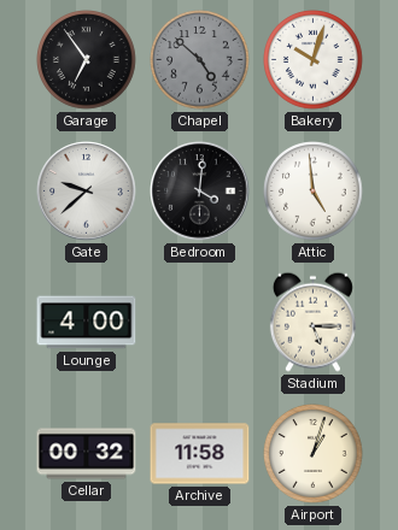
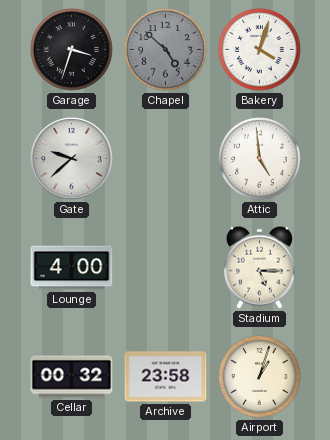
Garage: 6:54 -> 3:33 (72, 50)
Bakery: 10:03 -> 4:03 (260, 50)
Bedroom: 4:01 -> none (200, 192)
Archive: 11:58 -> 23:58 (166, 377)
